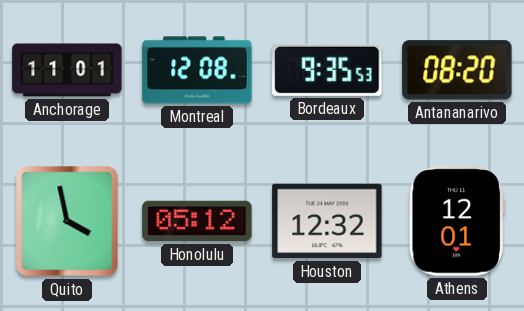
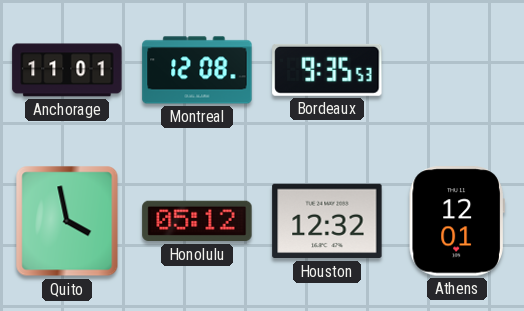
Antananarivo: 08:20 -> none (457, 70)
